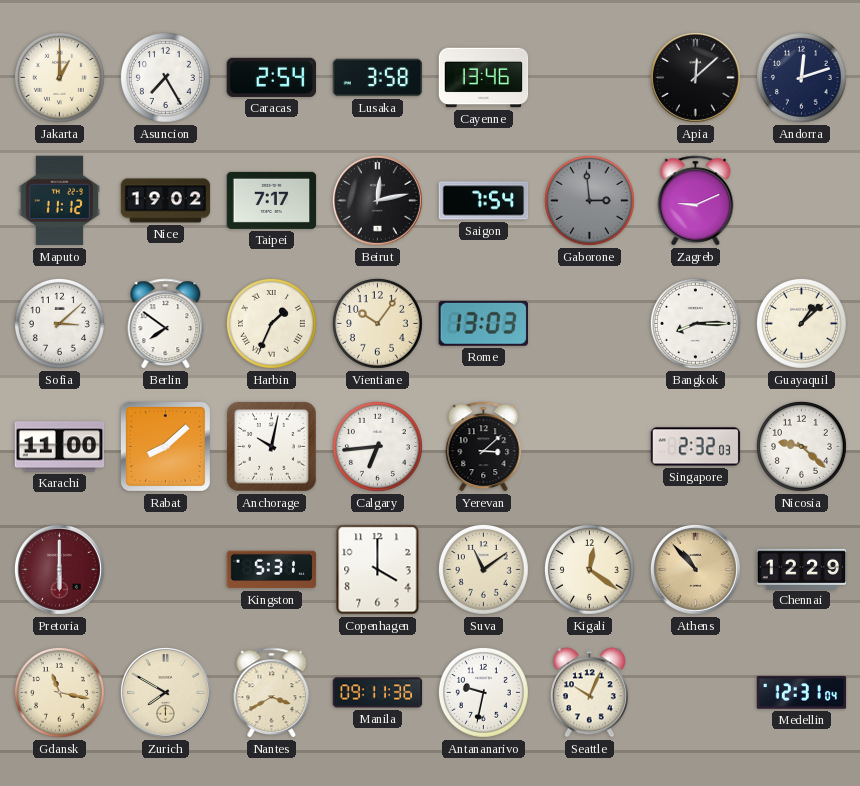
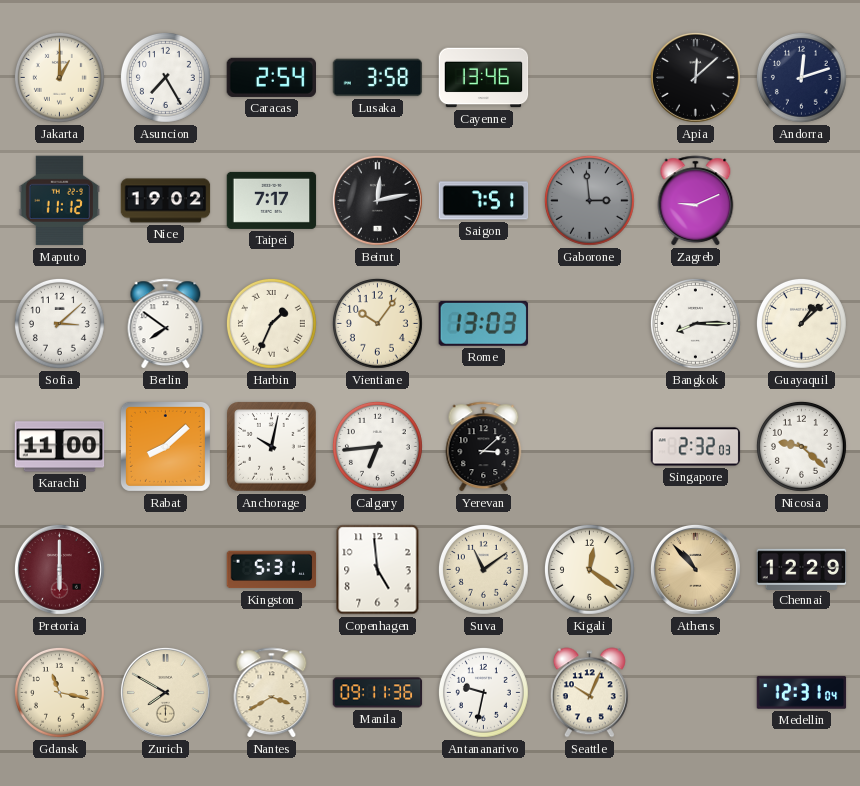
Saigon: 7:54 -> 7:51 (484, 201)
Copenhagen: 4:00 -> 4:59 (378, 570)
